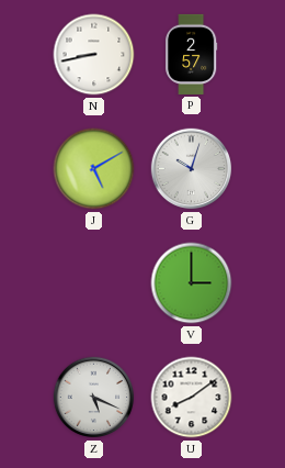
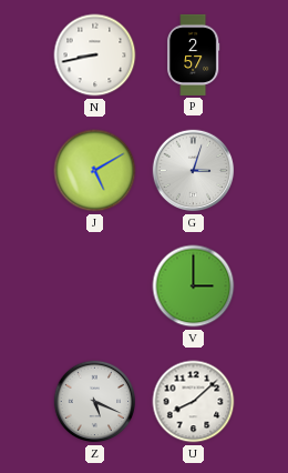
G: 10:03 -> 3:03 (194, 171)
U: 8:09 -> 8:08 (194, 402)
